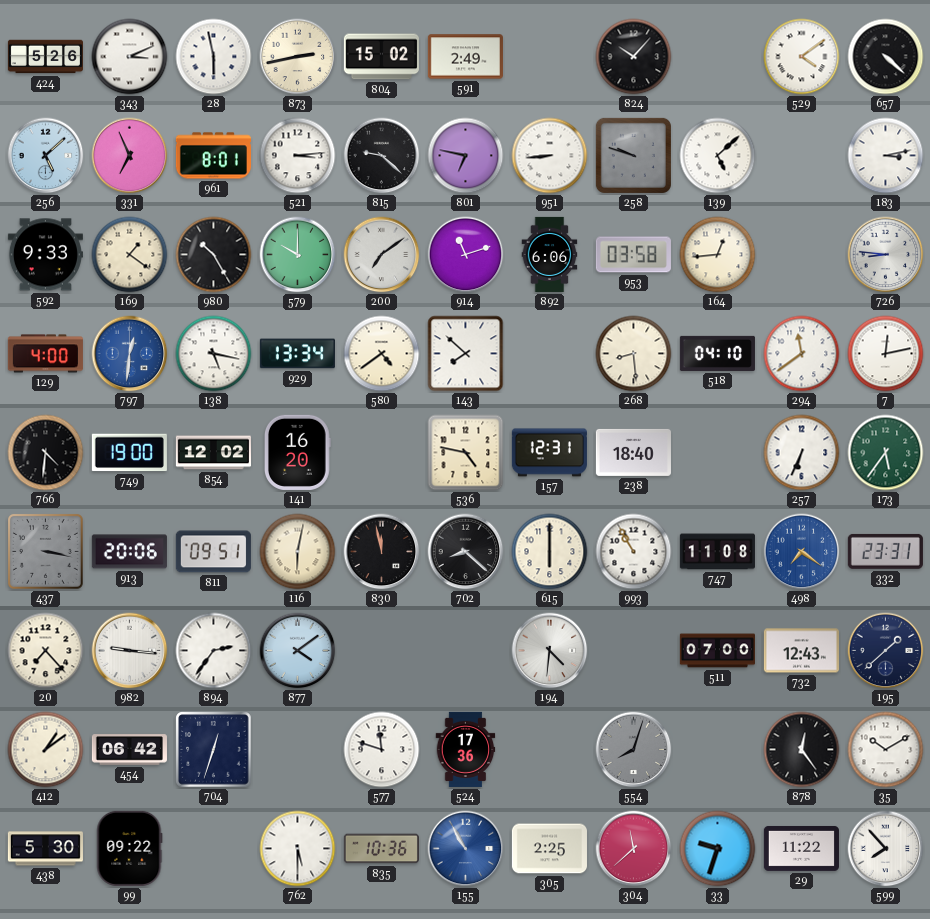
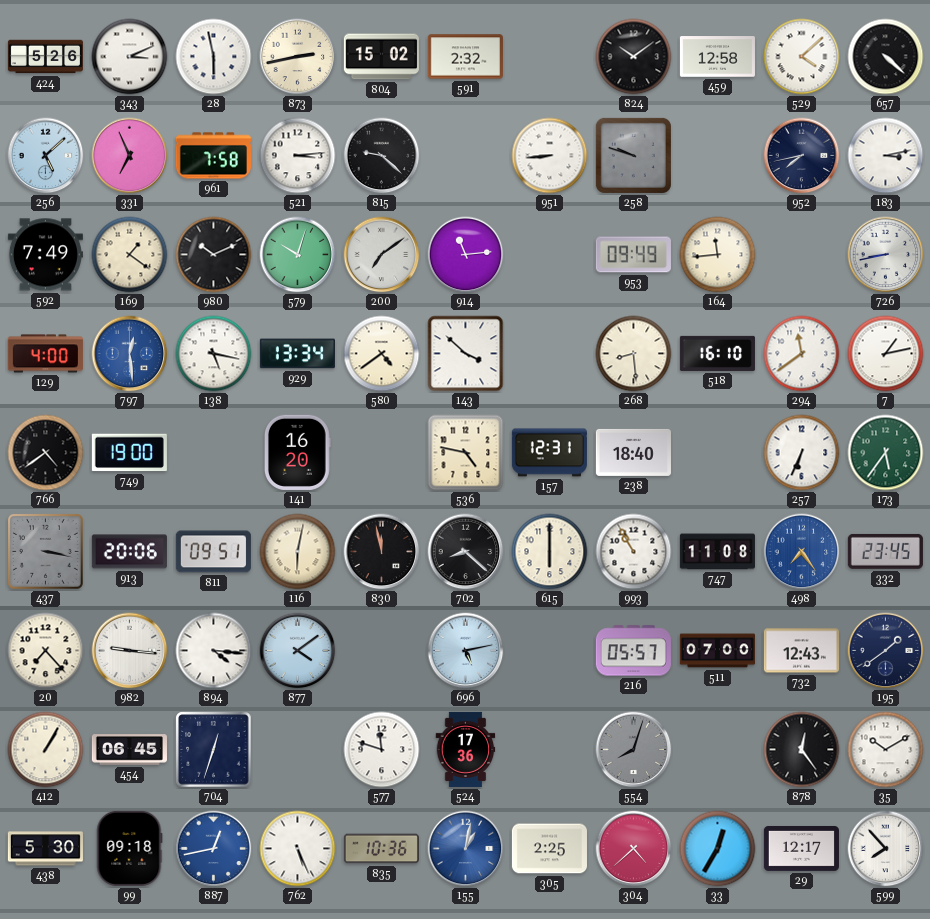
591: 2:49 -> 2:32 (465, 57)
824: 10:07 -> 10:09 (634, 57)
459: none -> 12:58 (717, 57)
529: 4:09 -> 4:08 (802, 57)
961: 8:01 -> 7:58 (213, 156)
801: 6:47 -> none (466, 156)
139: 5:08 -> none (718, 156)
952: none -> 7:43 (802, 156)
592: 9:33 -> 7:49 (45, 255)
980: 10:25 -> 10:11 (214, 255)
579: 10:00 -> 10:03 (298, 255)
914: 11:12 -> 11:14 (466, 255)
892: 6:06 -> none (550, 254)
953: 03:58 -> 09:49 (633, 255)
164: 12:44 -> 11:44 (718, 255)
726: 8:46 -> 8:43 (886, 255)
797: 12:31 -> 12:29 (130, 354)
143: 7:52 -> 3:52 (466, 354)
518: 04:10 -> 16:10 (717, 353)
7: 12:13 -> 1:13 (886, 354)
766: 4:31 -> 4:39 (46, 453)
854: 12:02 -> none (213, 453)
498: 7:21 -> 7:24 (802, 552)
332: 23:31 -> 23:45 (885, 551)
894: 2:36 -> 4:16 (214, 651)
696: none -> 5:13 (466, 651)
194: 4:31 -> none (550, 651)
216: none -> 05:57 (633, 651)
195: 1:38 -> 1:39 (886, 651)
412: 1:09 -> 1:05 (46, 750)
454: 06:42 -> 06:45 (129, 750)
99: 09:22 -> 09:18 (129, 848)
887: none -> 12:43 (214, 849)
762: 5:30 -> 5:26 (298, 849)
155: 10:55 -> 1:02 (466, 849)
304: 11:38 -> 4:38 (634, 849)
33: 9:33 -> 12:35 (718, 849)
29: 11:22 -> 12:17 (801, 848)
